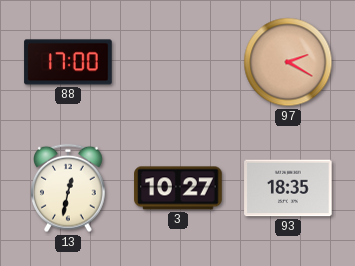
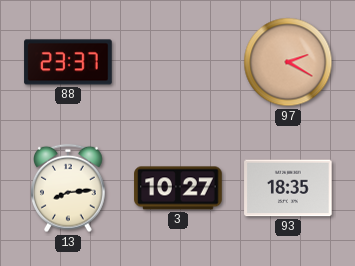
88: 17:00 -> 23:37 (68, 62)
13: 12:32 -> 8:14 (69, 188)
